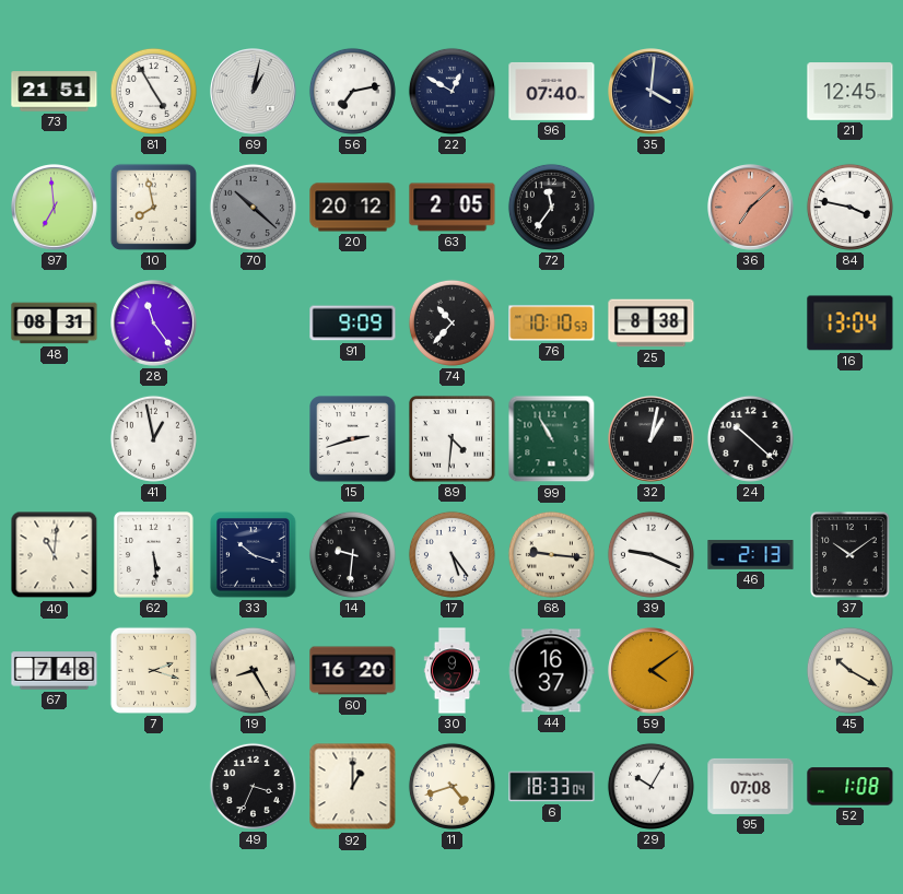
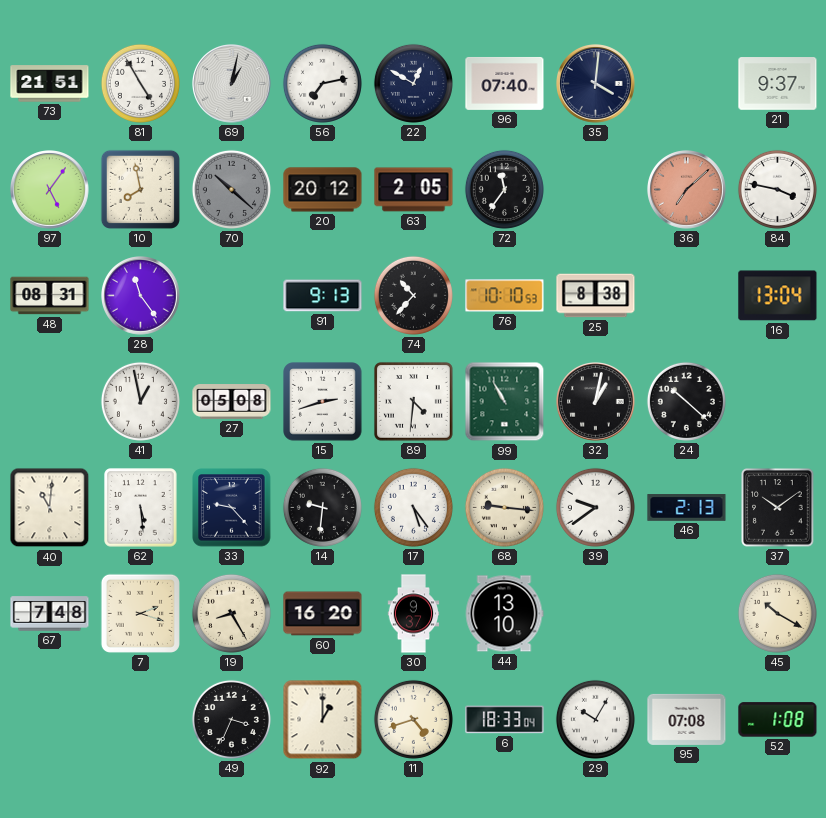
21: 12:45 -> 9:37 (778, 84)
97: 6:59 -> 5:06 (50, 190)
91: 9:09 -> 9:13 (323, 296)
27: none -> 05:08 (232, 402)
33: 10:18 -> 9:23 (232, 508)
39: 9:19 -> 9:39 (595, 507)
44: 16:37 -> 13:10 (504, 614)
59: 4:09 -> none (652, 671)
